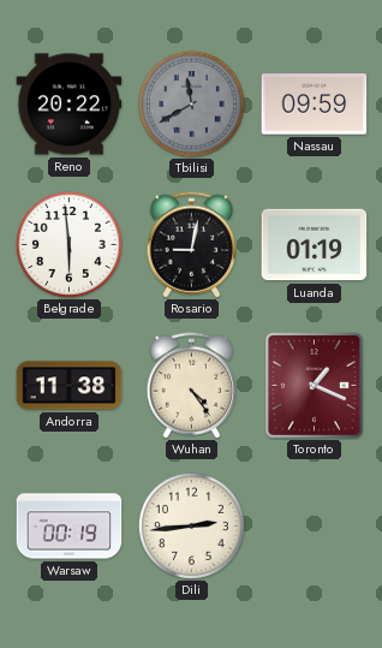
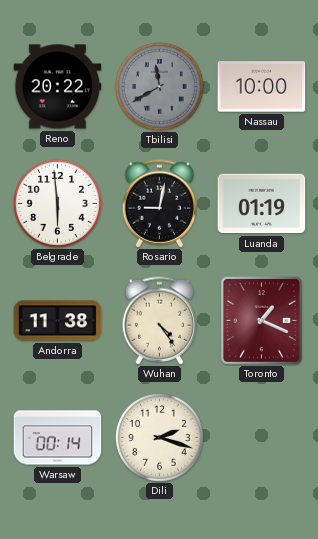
Nassau: 09:59 -> 10:00 (262, 87)
Warsaw: 00:19 -> 00:14 (58, 438)
Dili: 2:44 -> 2:18 (159, 437)
